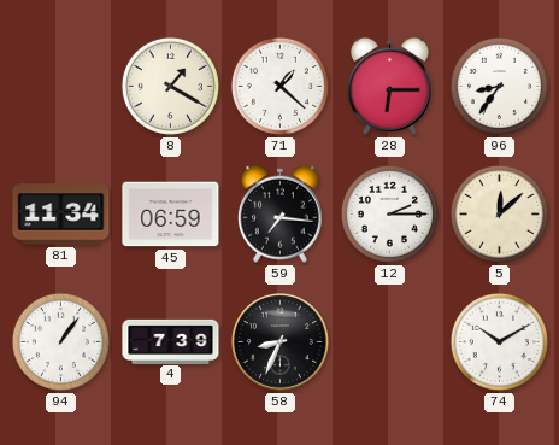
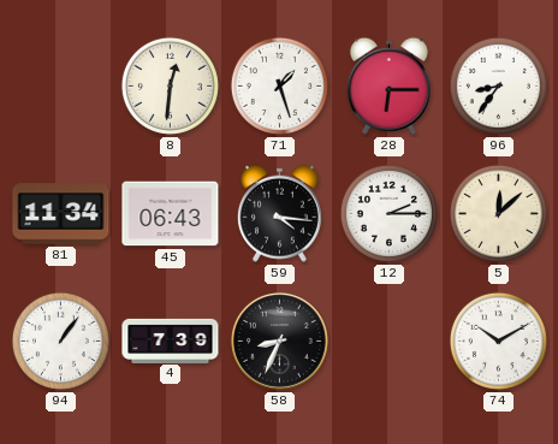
8: 1:20 -> 12:31 (170, 85)
71: 1:22 -> 1:27 (279, 85)
45: 06:59 -> 06:43 (171, 214)
59: 7:16 -> 4:16 (279, 213)
